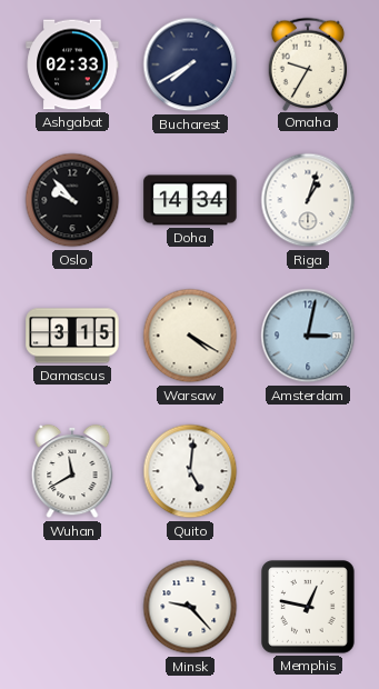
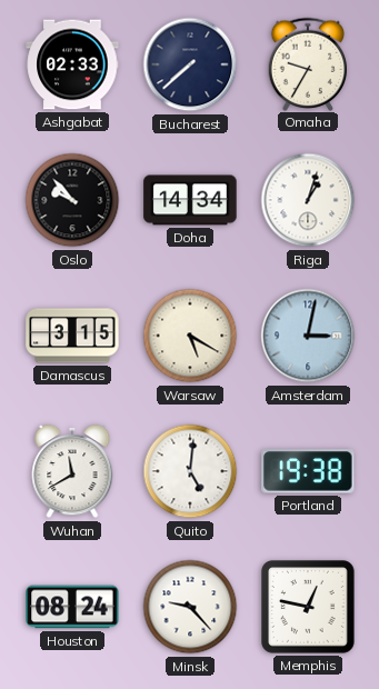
Bucharest: 7:40 -> 7:38 (190, 64)
Warsaw: 4:20 -> 5:20 (190, 336)
Portland: none -> 19:38 (308, 471)
Houston: none -> 08:24 (72, 607)
